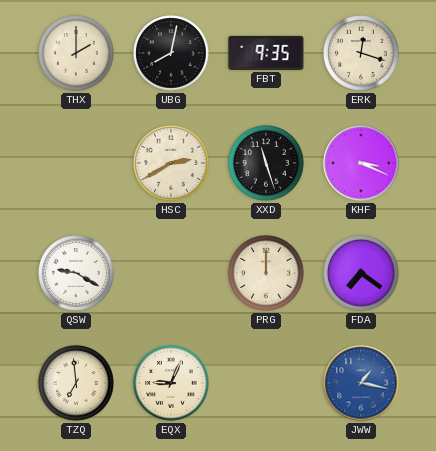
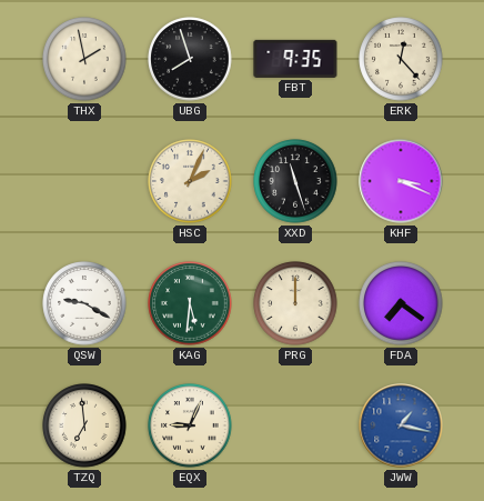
THX: 2:00 -> 1:58 (84, 59)
UBG: 8:02 -> 7:57 (190, 59)
ERK: 12:18 -> 12:23 (401, 59)
HSC: 2:40 -> 2:04 (190, 181)
KAG: none -> 5:31 (190, 303)
